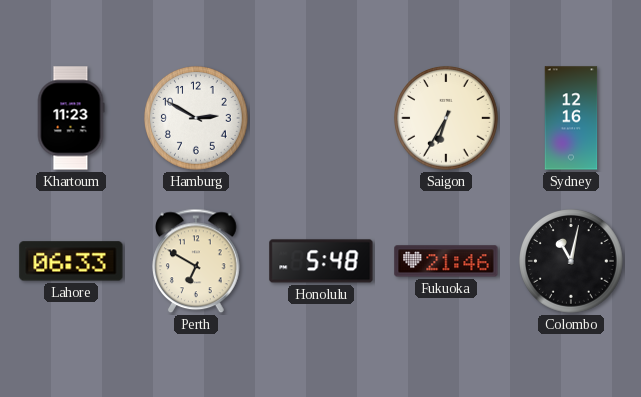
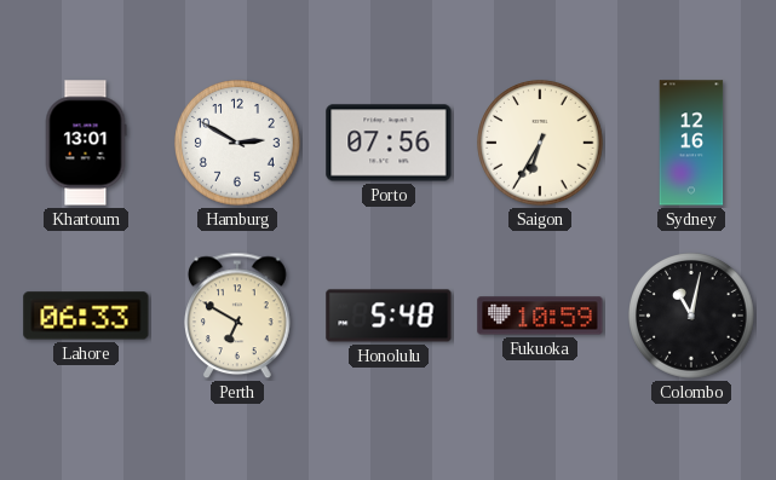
Khartoum: 11:23 -> 13:01 (86, 143)
Porto: none -> 07:56 (389, 143)
Fukuoka: 21:46 -> 10:59 (540, 316)
